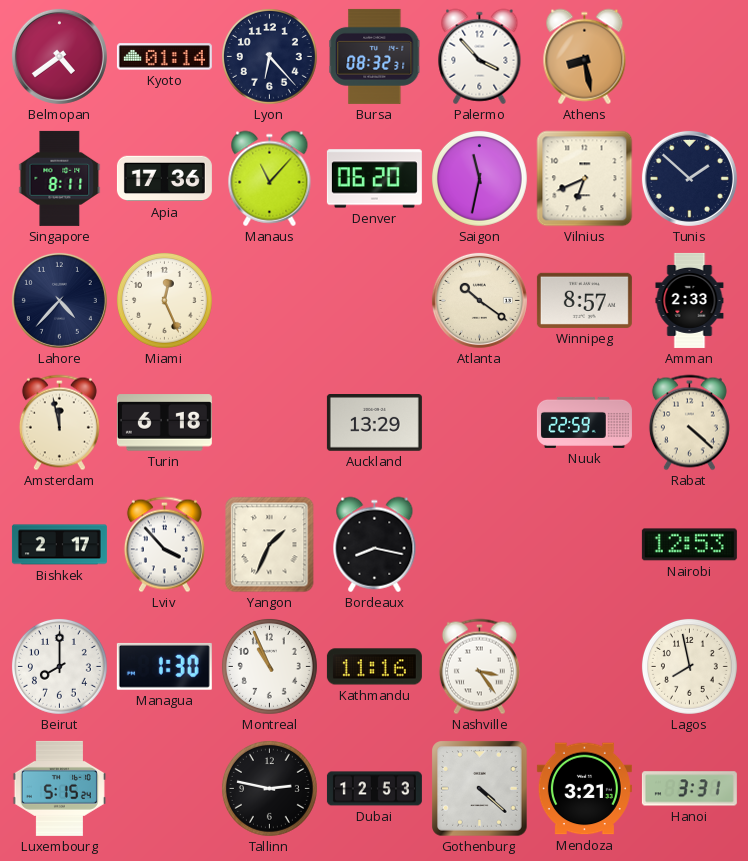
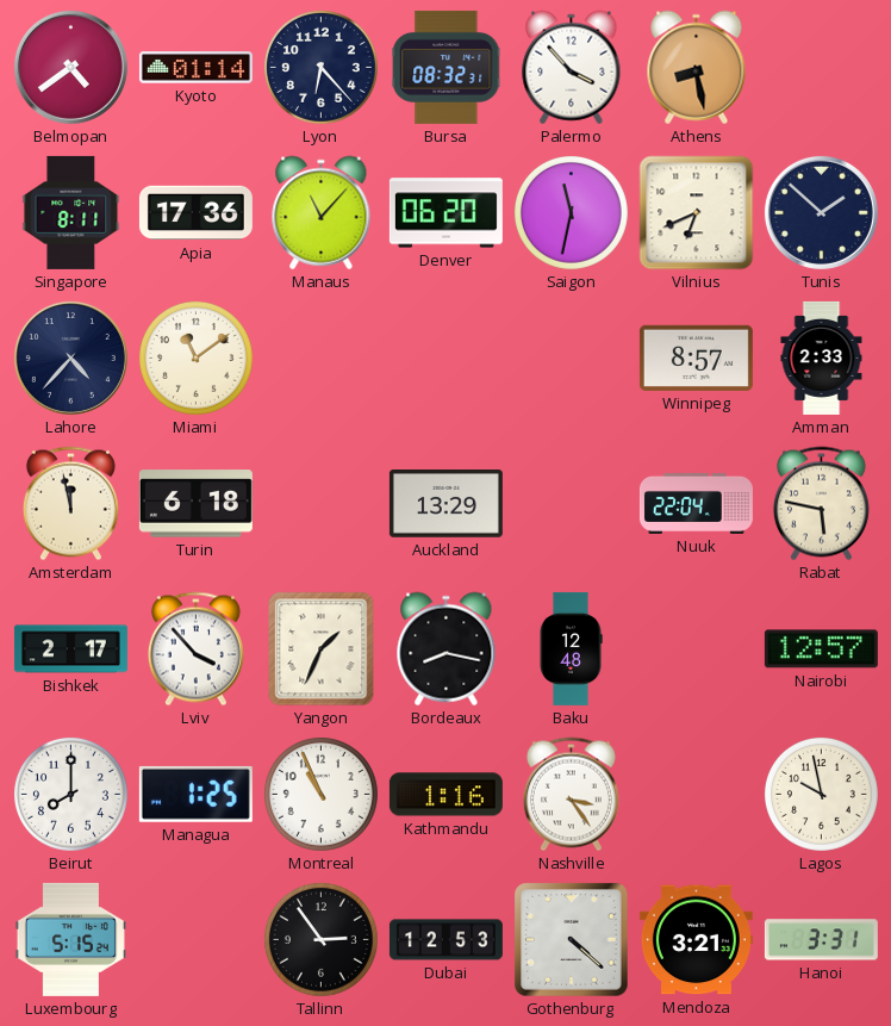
Miami: 12:26 -> 11:09 (195, 357)
Atlanta: 10:21 -> none (479, 300)
Nuuk: 22:59 -> 22:04 (696, 503)
Rabat: 4:22 -> 5:47 (821, 504)
Baku: none -> 12:48 (571, 648)
Nairobi: 12:53 -> 12:57 (821, 649)
Managua: 1:30 -> 1:25 (195, 794)
Kathmandu: 11:16 -> 1:16 (445, 795)
Lagos: 7:58 -> 9:58 (821, 794)
Tallinn: 2:47 -> 2:54 (320, 939)
